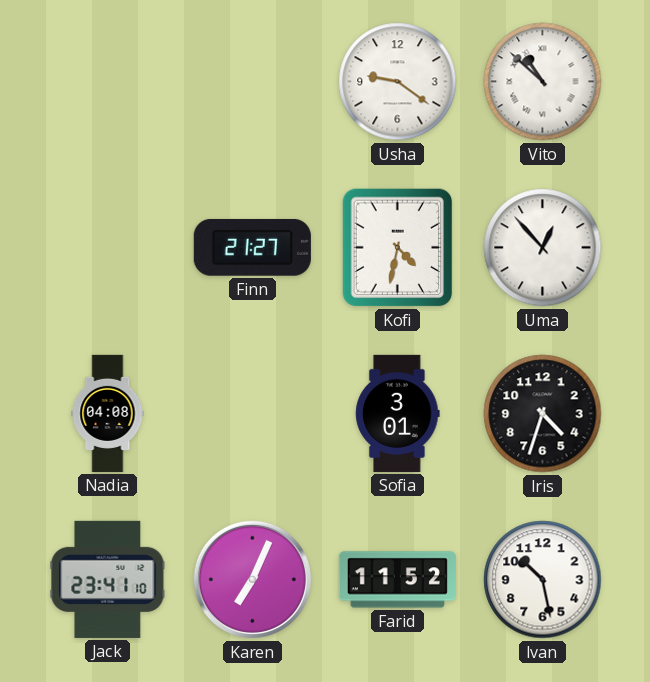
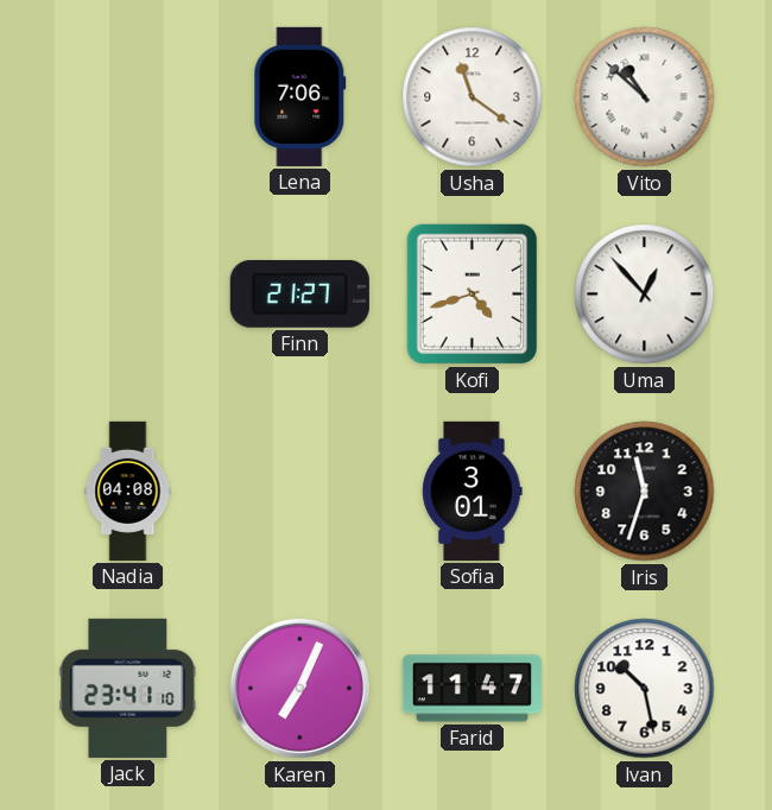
Lena: none -> 7:06 (300, 96)
Usha: 9:21 -> 11:21 (473, 97)
Kofi: 4:32 -> 4:42 (473, 295)
Iris: 4:33 -> 11:33 (645, 492)
Farid: 11:52 -> 11:47 (472, 689)
